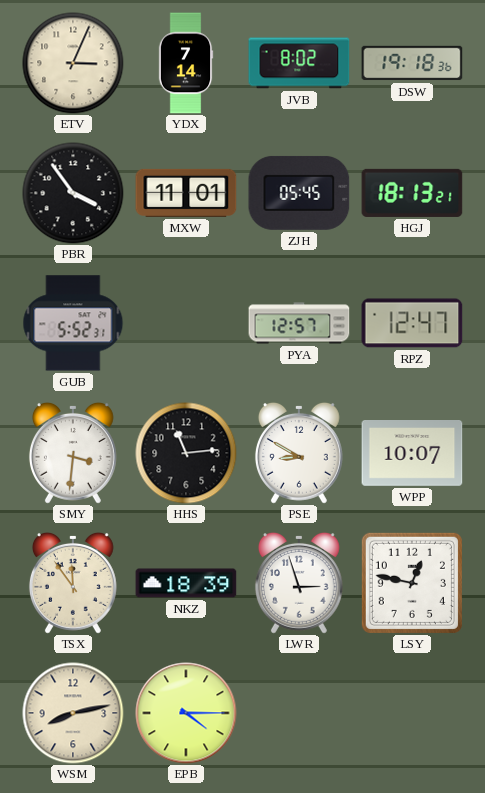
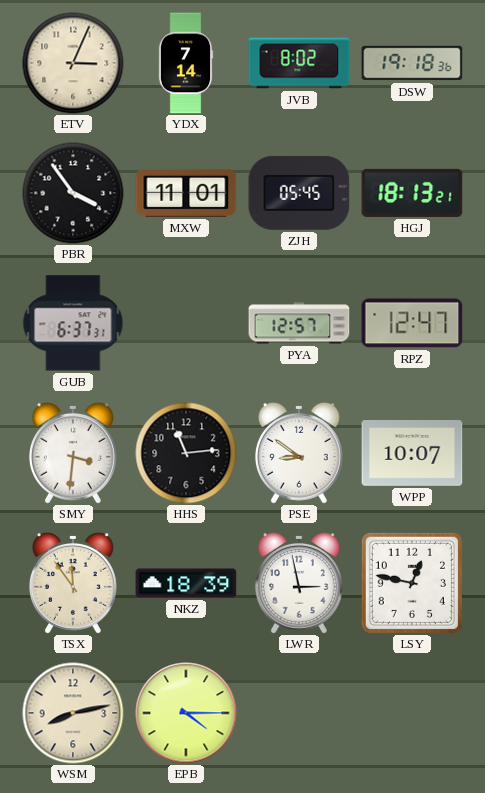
GUB: 5:52 -> 6:37 (73, 323)
PSE: 8:50 -> 8:51 (299, 453)
LWR: 2:57 -> 2:58 (299, 583)
